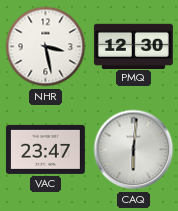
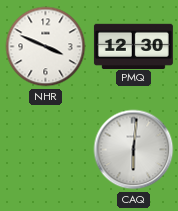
NHR: 3:28 -> 3:49 (46, 47)
VAC: 23:47 -> none (45, 149)
